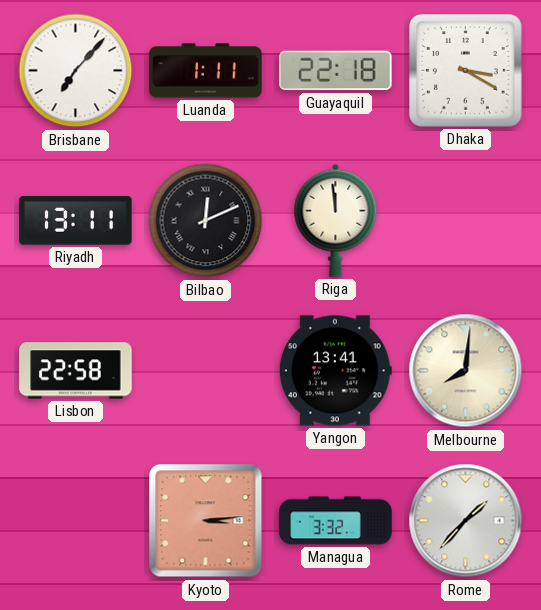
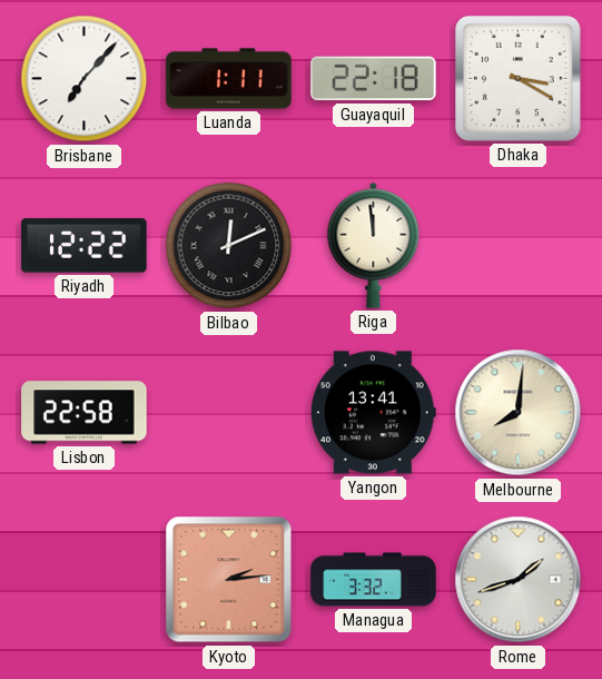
Riyadh: 13:11 -> 12:22 (85, 246)
Kyoto: 3:14 -> 2:14 (229, 580)
Rome: 1:37 -> 1:42 (519, 580)
